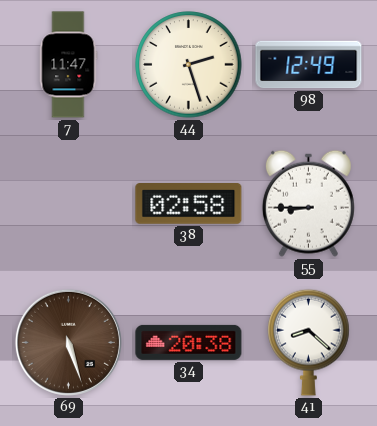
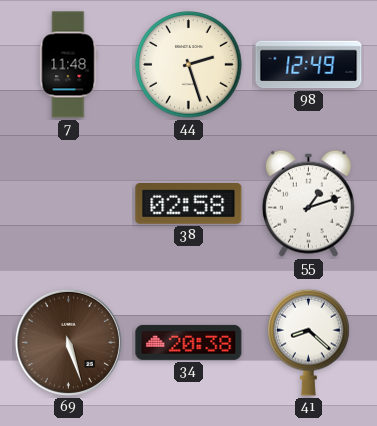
7: 11:47 -> 11:48 (68, 65)
55: 8:45 -> 1:12 (308, 203)
